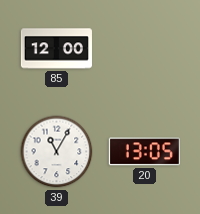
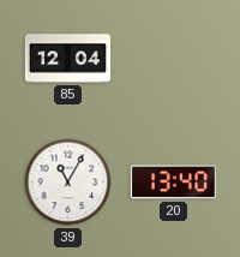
85: 12:00 -> 12:04 (67, 59)
20: 13:05 -> 13:40 (173, 183)
